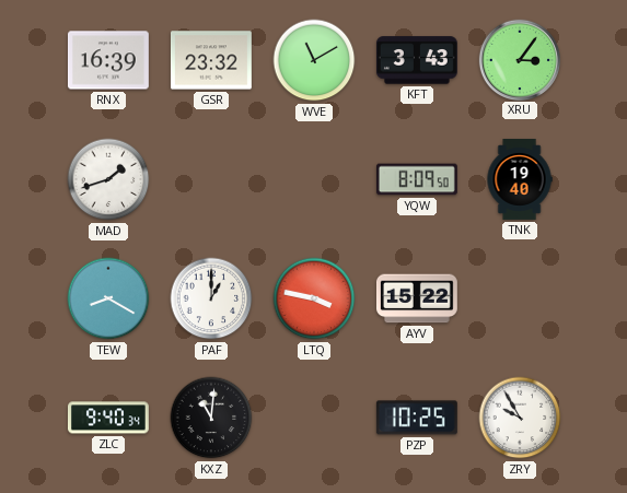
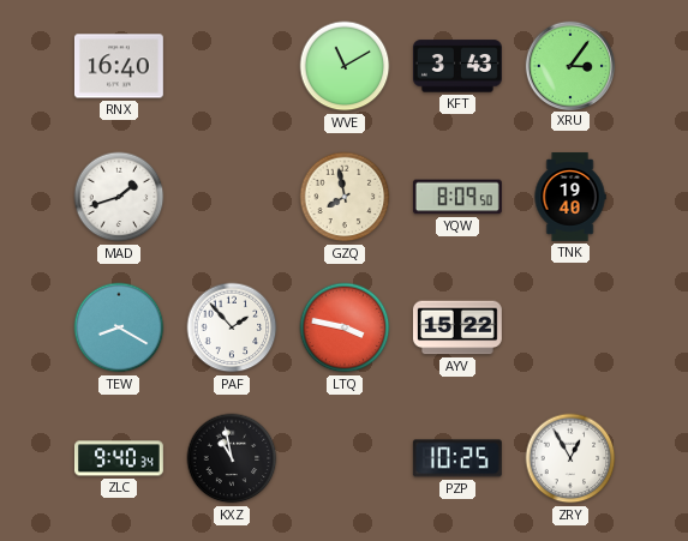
RNX: 16:39 -> 16:40 (119, 66)
GSR: 23:32 -> none (211, 60)
GZQ: none -> 7:58 (345, 197)
PAF: 1:00 -> 1:53 (232, 327)
KXZ: 11:01 -> 10:58 (232, 458)
ZRY: 9:55 -> 12:55 (570, 458)
